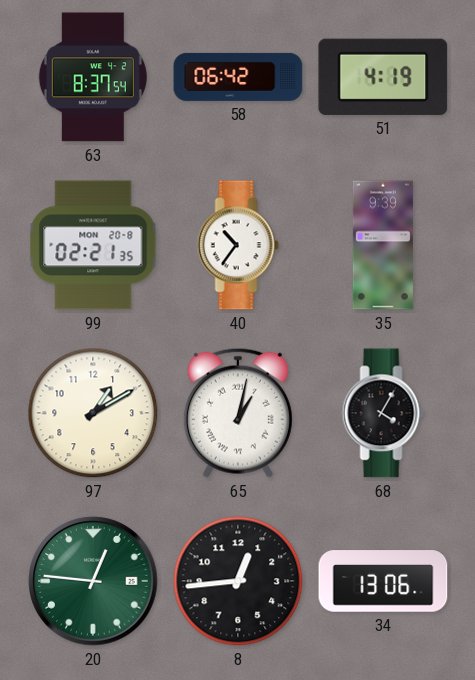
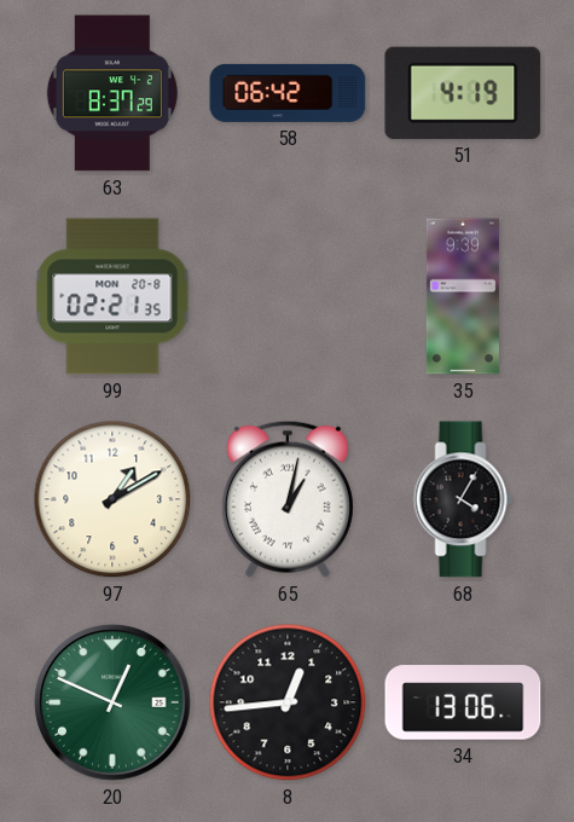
63: 8:37:54 -> 8:37:29 (112, 93)
40: 10:36 -> none (238, 245)
20: 12:46 -> 12:49 (112, 702)
